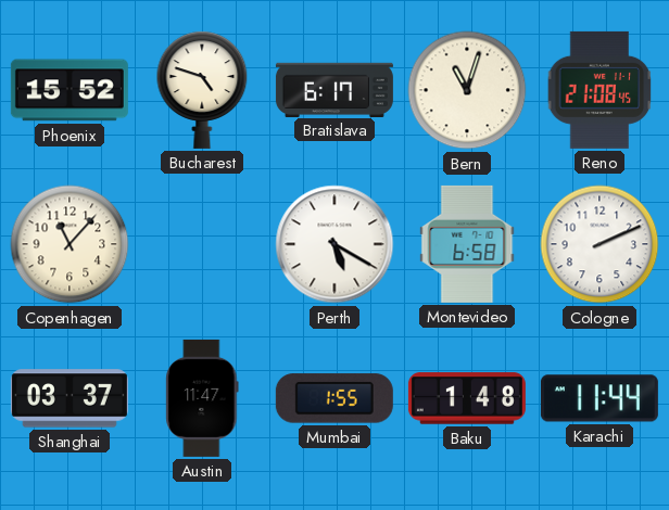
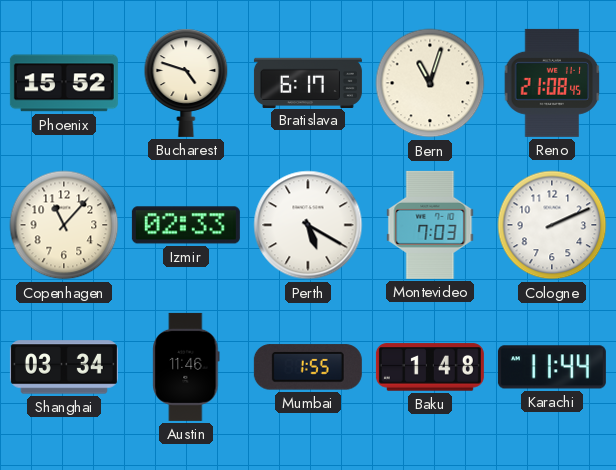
Izmir: none -> 02:33 (186, 225)
Montevideo: 6:58 -> 7:03 (430, 225)
Shanghai: 03:37 -> 03:34 (64, 367)
Austin: 11:47 -> 11:46 (186, 367)
